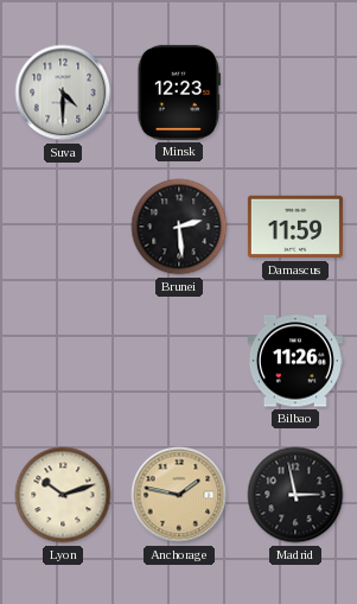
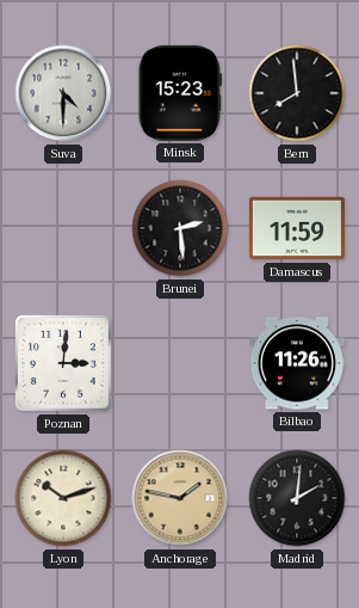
Minsk: 12:23 -> 15:23 (180, 93)
Bern: none -> 7:59 (297, 93)
Poznan: none -> 3:01 (63, 363)
Madrid: 2:58 -> 2:01 (297, 498)
